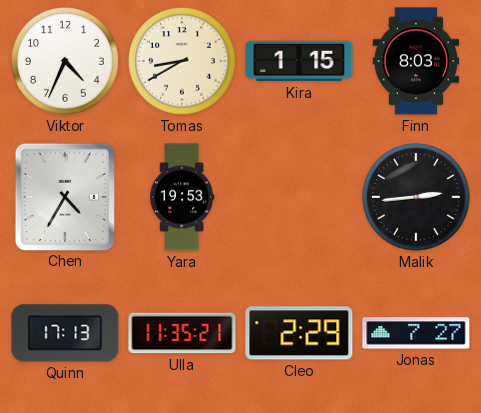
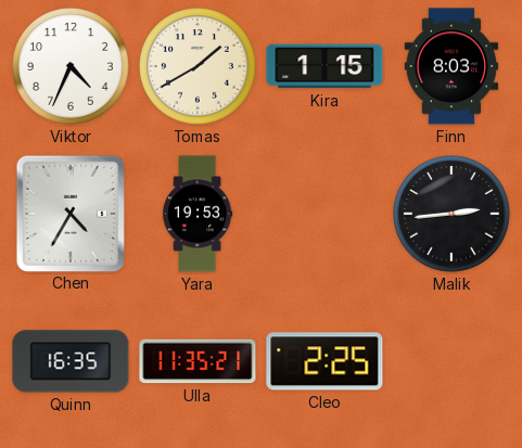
Tomas: 8:40 -> 1:40 (198, 66)
Quinn: 17:13 -> 16:35 (71, 361)
Cleo: 2:29 -> 2:25 (324, 361)
Jonas: 7:27 -> none (416, 333)
